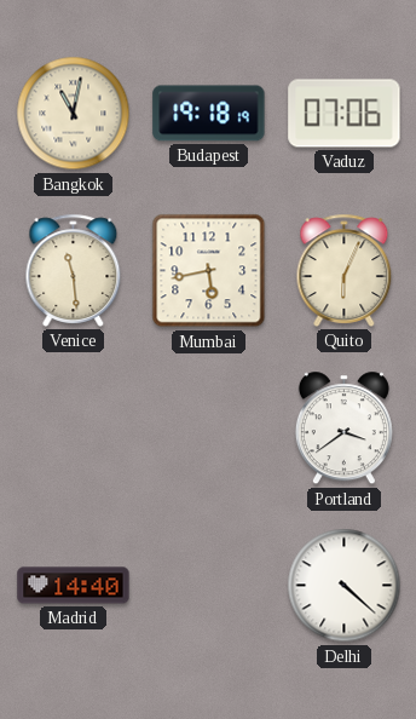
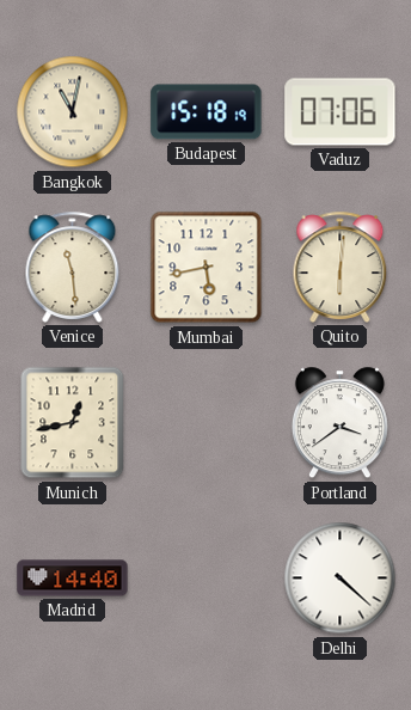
Budapest: 19:18 -> 15:18 (207, 112)
Quito: 6:04 -> 6:01 (341, 267)
Munich: none -> 12:43 (73, 423)
